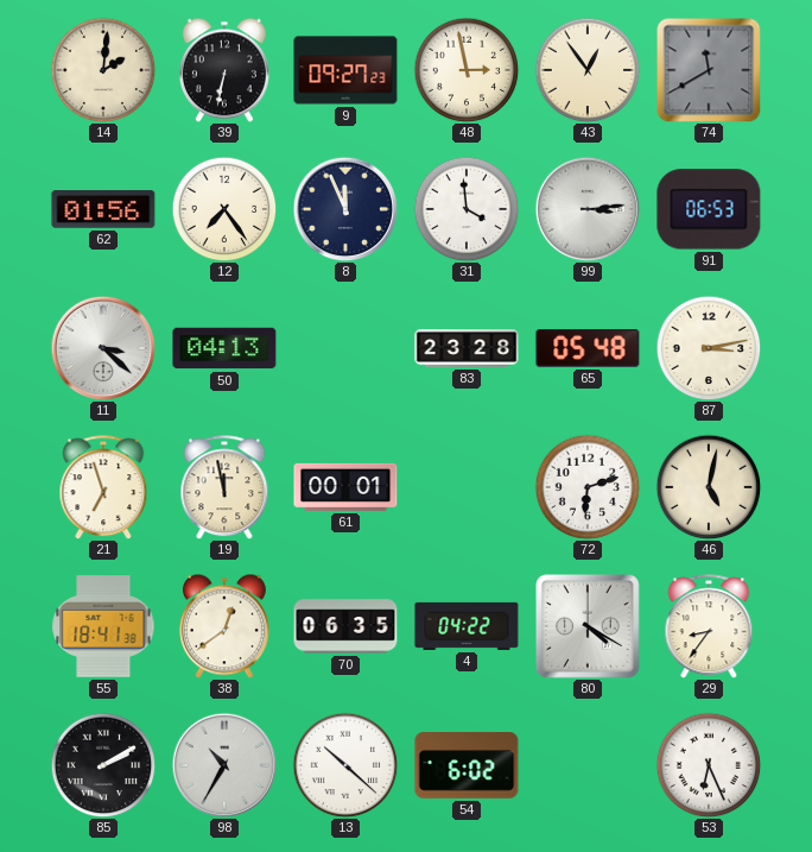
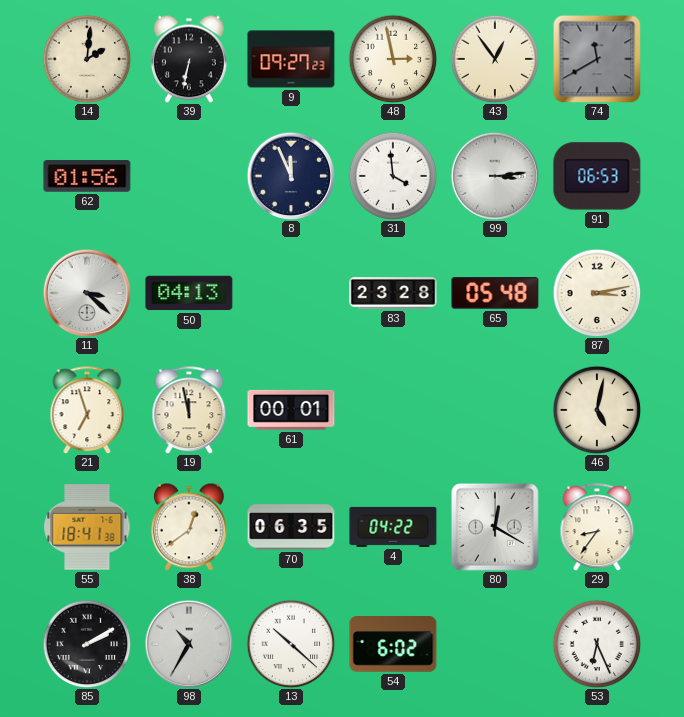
12: 7:24 -> none (224, 209)
72: 6:12 -> none (588, 487)
80: 4:20 -> 12:20 (496, 528)
